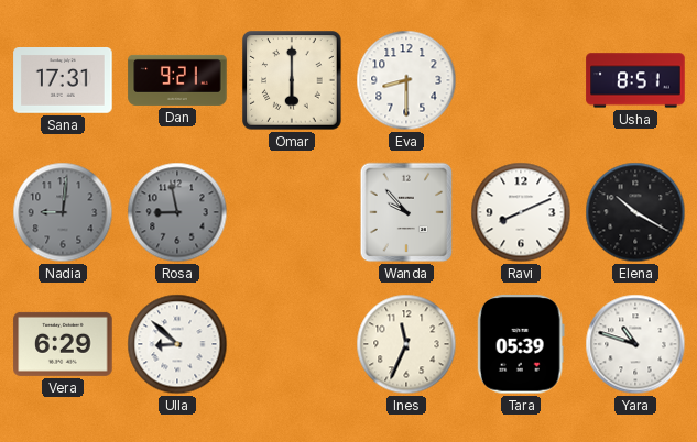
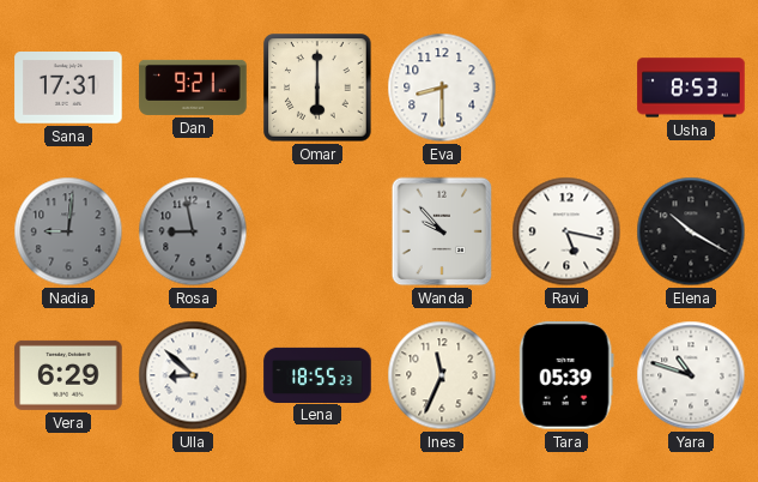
Usha: 8:51 -> 8:53 (691, 88)
Ravi: 8:11 -> 5:17 (566, 231)
Lena: none -> 18:55 (317, 374)
